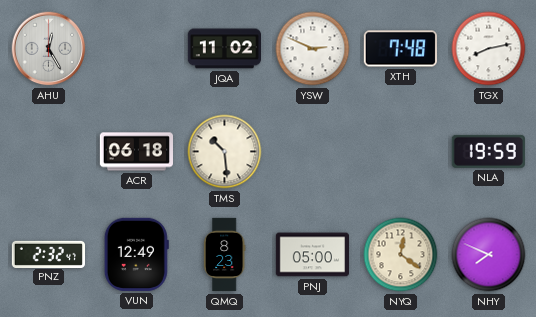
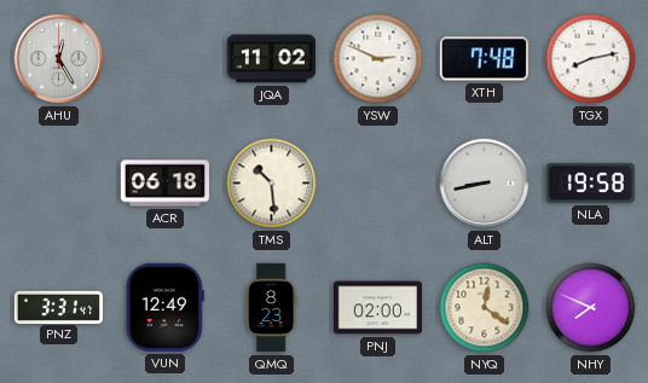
ALT: none -> 8:43 (485, 184)
NLA: 19:59 -> 19:58 (590, 182)
PNZ: 2:32 -> 3:31 (58, 307)
PNJ: 05:00 -> 02:00 (377, 308)
